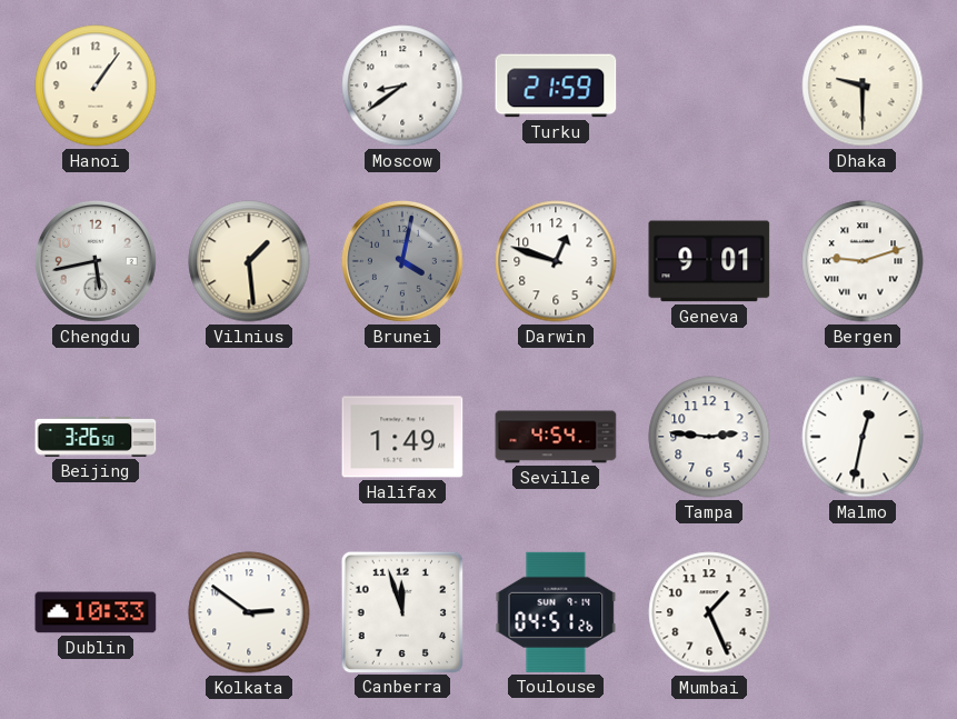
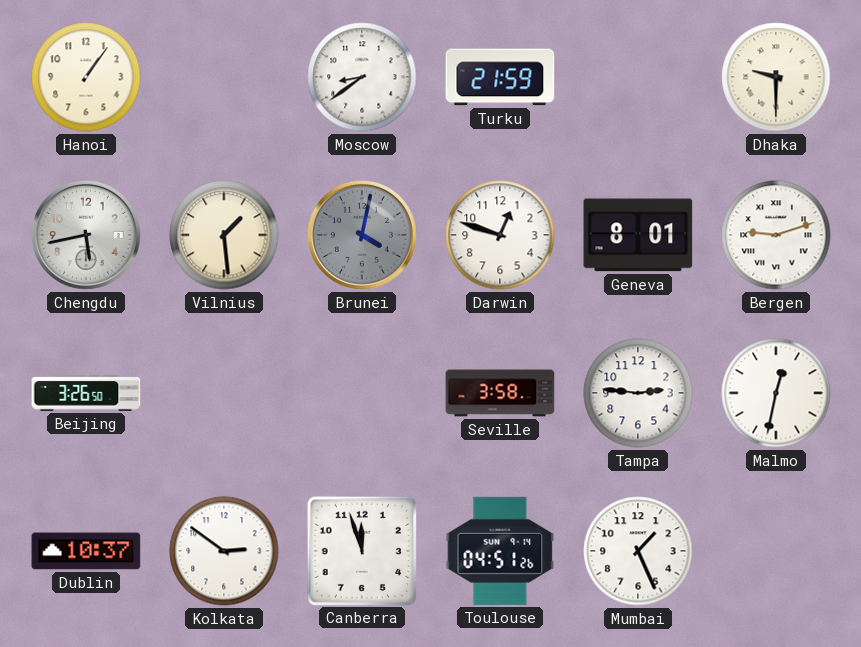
Geneva: 9:01 -> 8:01 (638, 235)
Halifax: 1:49 -> none (402, 437)
Seville: 4:54 -> 3:58 (500, 393)
Dublin: 10:33 -> 10:37 (86, 551)
